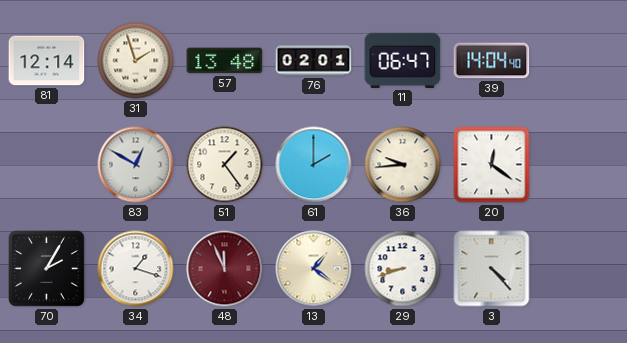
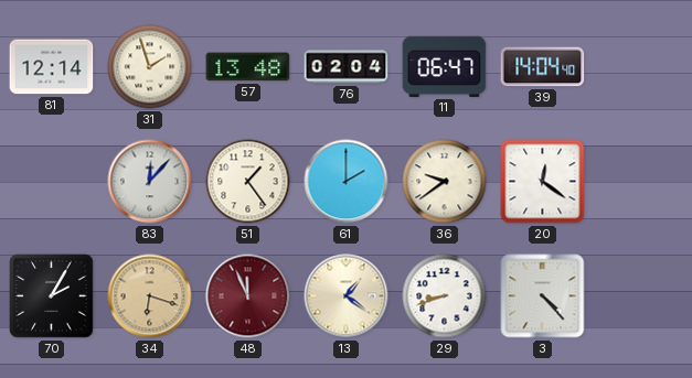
76: 02:01 -> 02:04 (347, 67)
83: 12:50 -> 12:07 (150, 182)
36: 9:44 -> 9:39 (445, 182)
34: 1:18 -> 6:18 (150, 296)
34 dial: white -> champagne (150, 296)
